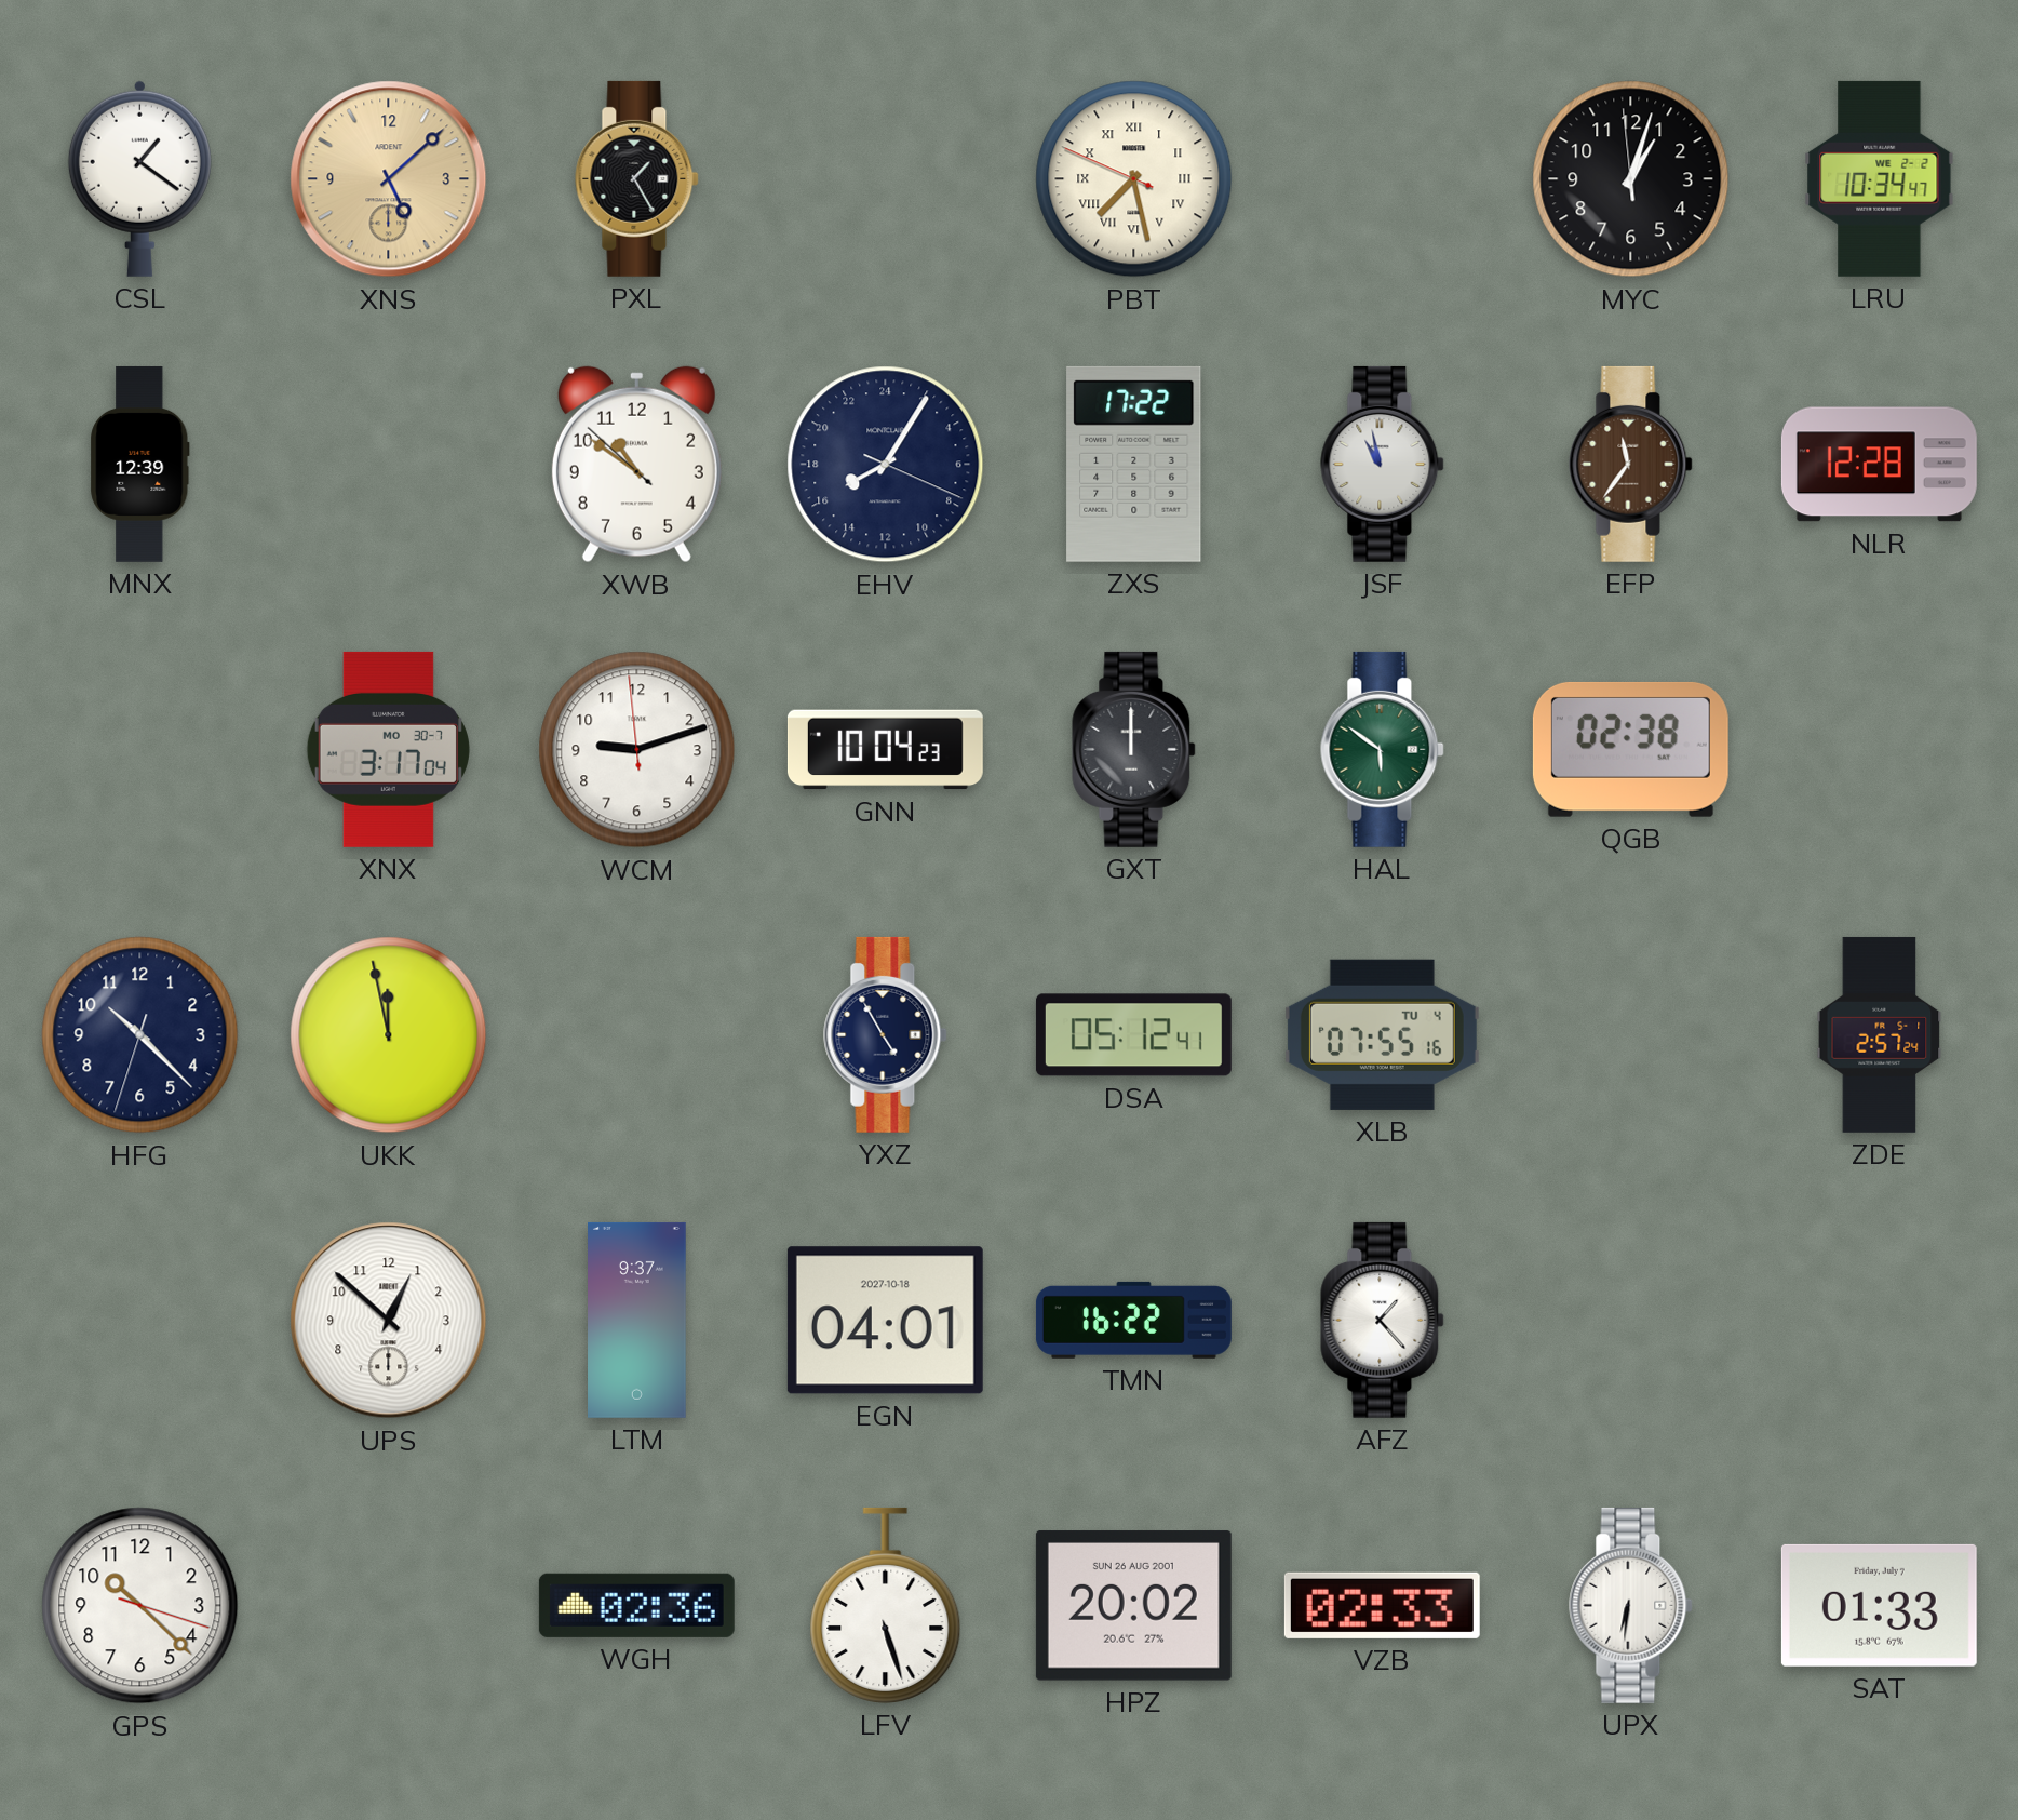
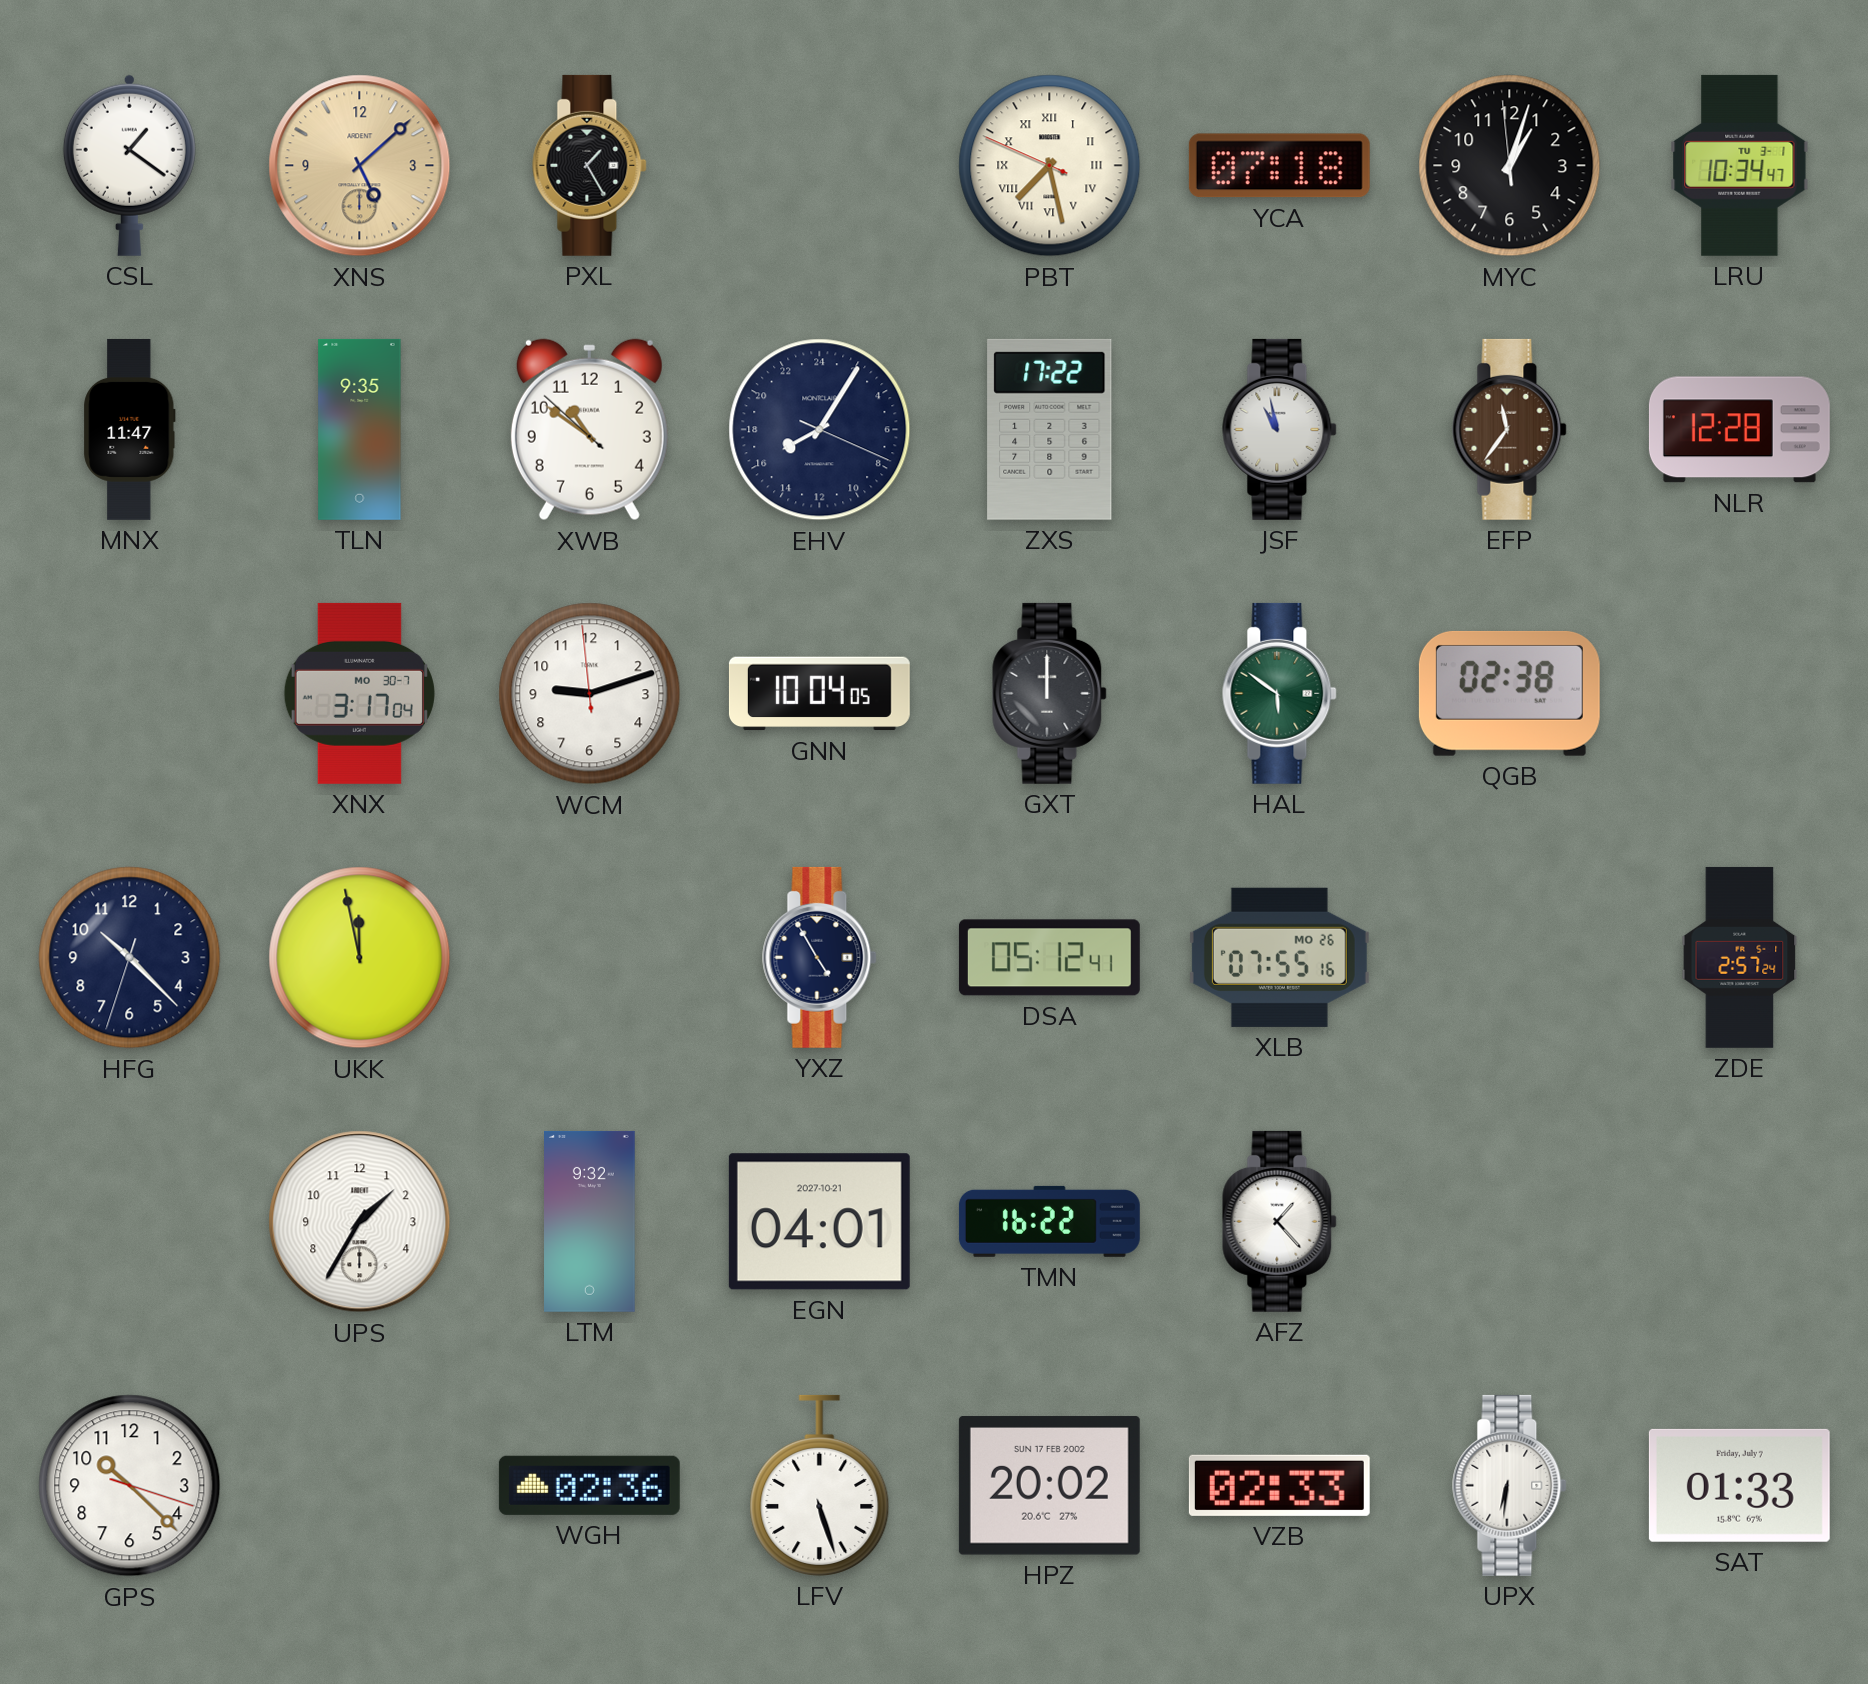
YCA: none -> 07:18 (1279, 166)
LRU date: WE 2-2 -> TU 3-1 (1740, 165)
MNX: 12:39 -> 11:47 (130, 429)
TLN: none -> 9:35 (360, 429)
GNN: 10:04:23 -> 10:04:05 (819, 694)
XLB date: TU 4 -> MO 26 (1279, 957)
UPS: 12:52 -> 1:35 (360, 1222)
LTM: 9:37 -> 9:32 (590, 1221)
EGN date: 2027-10-18 -> 2027-10-21 (819, 1222)
HPZ date: SUN 26 AUG 2001 -> SUN 17 FEB 2002 (1049, 1486)
